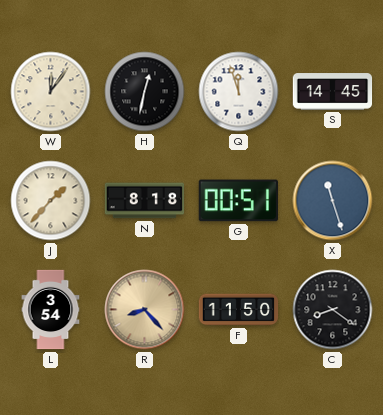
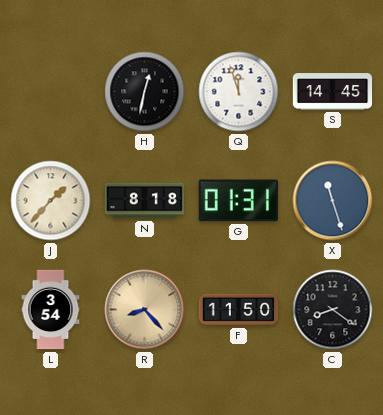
W: 12:06 -> none (51, 92)
G: 00:51 -> 01:31 (238, 201)
